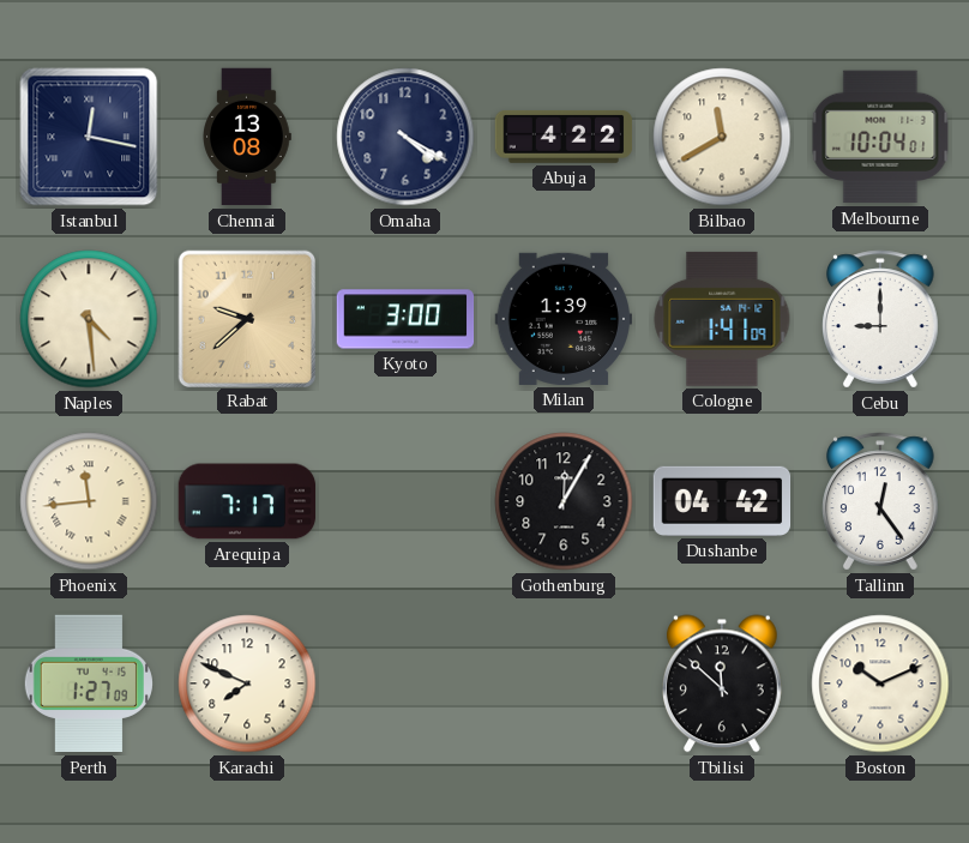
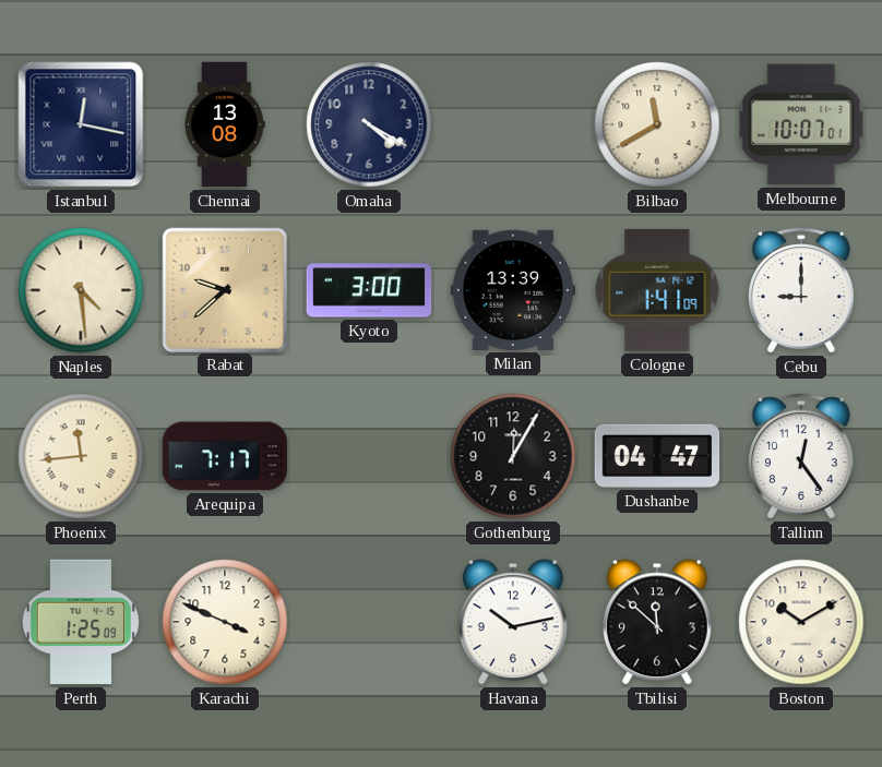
Abuja: 4:22 -> none (564, 137)
Melbourne: 10:04 -> 10:07 (801, 124)
Milan: 1:39 -> 13:39 (512, 290)
Dushanbe: 04:42 -> 04:47 (657, 456)
Perth: 1:27 -> 1:25 (81, 622)
Karachi: 7:49 -> 3:49 (225, 622)
Havana: none -> 10:13 (513, 622)
Boston: 10:11 -> 10:10 (801, 622)
